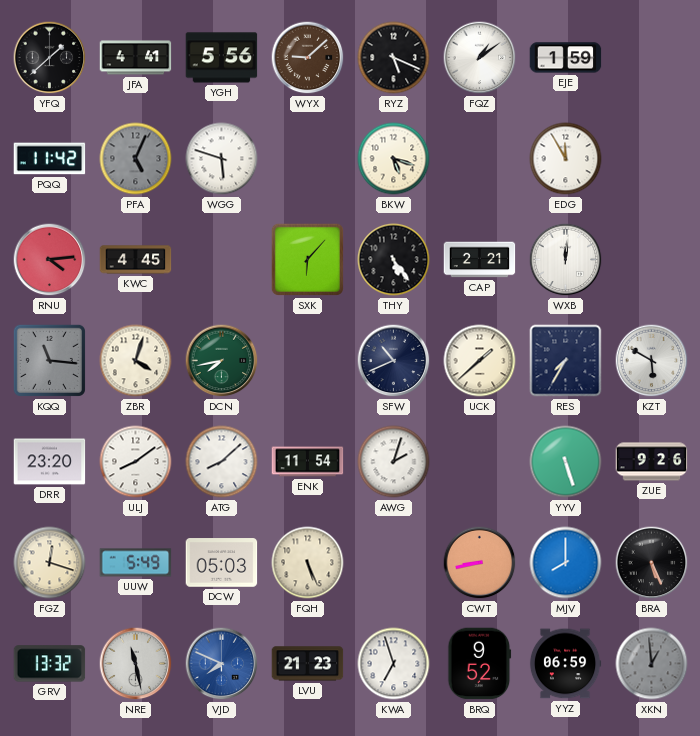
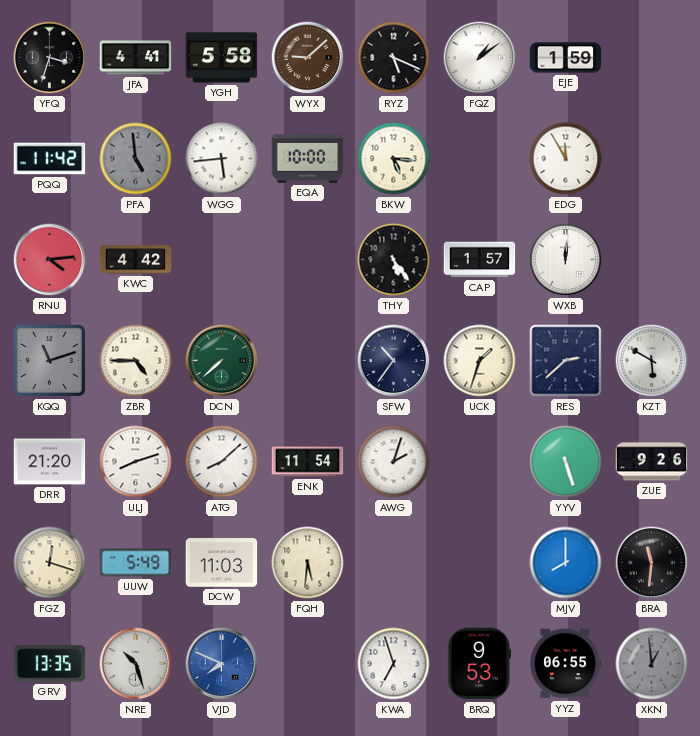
YFQ: 1:38 -> 3:33 (50, 58)
YGH: 5:56 -> 5:58 (222, 58)
PFA: 5:04 -> 4:59 (136, 159)
WGG: 5:48 -> 5:44 (222, 159)
EQA: none -> 10:00 (308, 159)
BKW: 5:18 -> 5:16 (394, 159)
KWC: 4:45 -> 4:42 (136, 260)
SXK: 6:07 -> none (307, 259)
CAP: 2:21 -> 1:57 (480, 260)
KQQ: 11:16 -> 11:12 (49, 360)
ZBR: 4:03 -> 4:45 (136, 361)
DCN: 7:43 -> 7:38 (222, 361)
SFW: 10:41 -> 10:36 (394, 361)
UCK: 1:38 -> 1:33 (480, 361)
RES: 7:35 -> 2:38 (566, 361)
DRR: 23:20 -> 21:20 (50, 462)
ULJ: 8:09 -> 8:12 (136, 462)
DCW: 05:03 -> 11:03 (222, 563)
FQH: 5:26 -> 5:31 (308, 563)
CWT: 8:43 -> none (480, 563)
BRA: 5:26 -> 11:31 (652, 563)
GRV: 13:32 -> 13:35 (50, 664)
NRE: 11:28 -> 10:27 (136, 664)
LVU: 21:23 -> none (308, 664)
BRQ: 9:52 -> 9:53 (480, 664)
YYZ: 06:59 -> 06:55 (565, 664)
